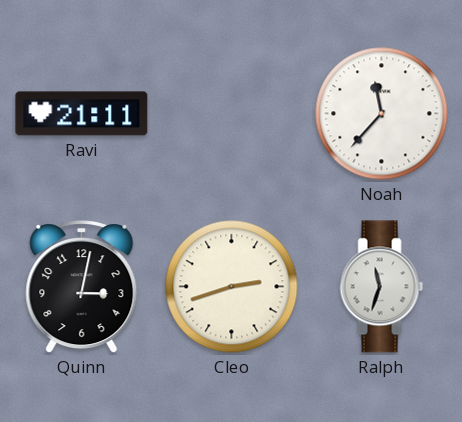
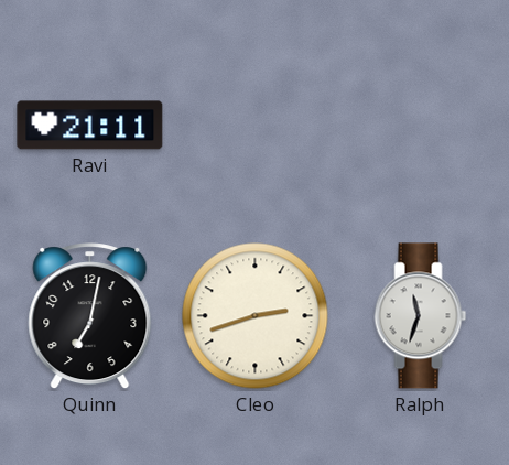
Noah: 11:37 -> none (382, 114)
Quinn: 3:02 -> 7:02 (90, 316)
